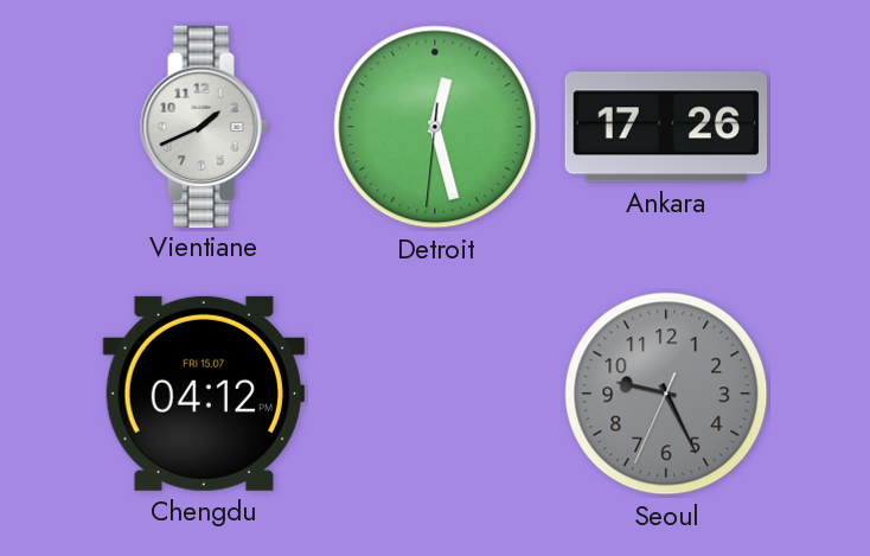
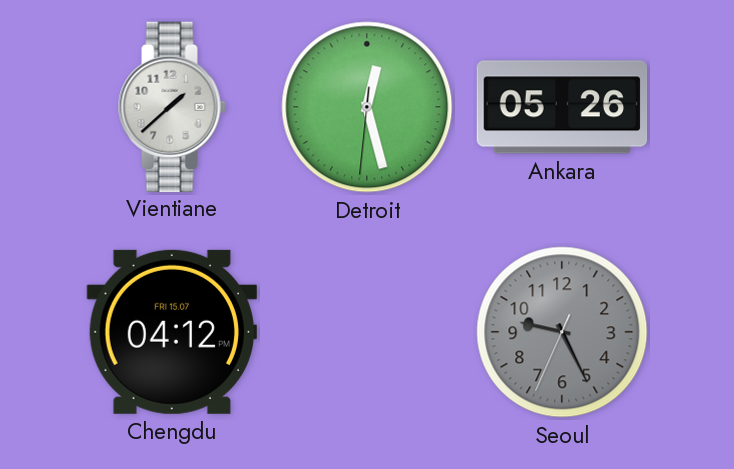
Vientiane: 1:41 -> 1:38 (172, 106)
Ankara: 17:26 -> 05:26 (562, 107)
